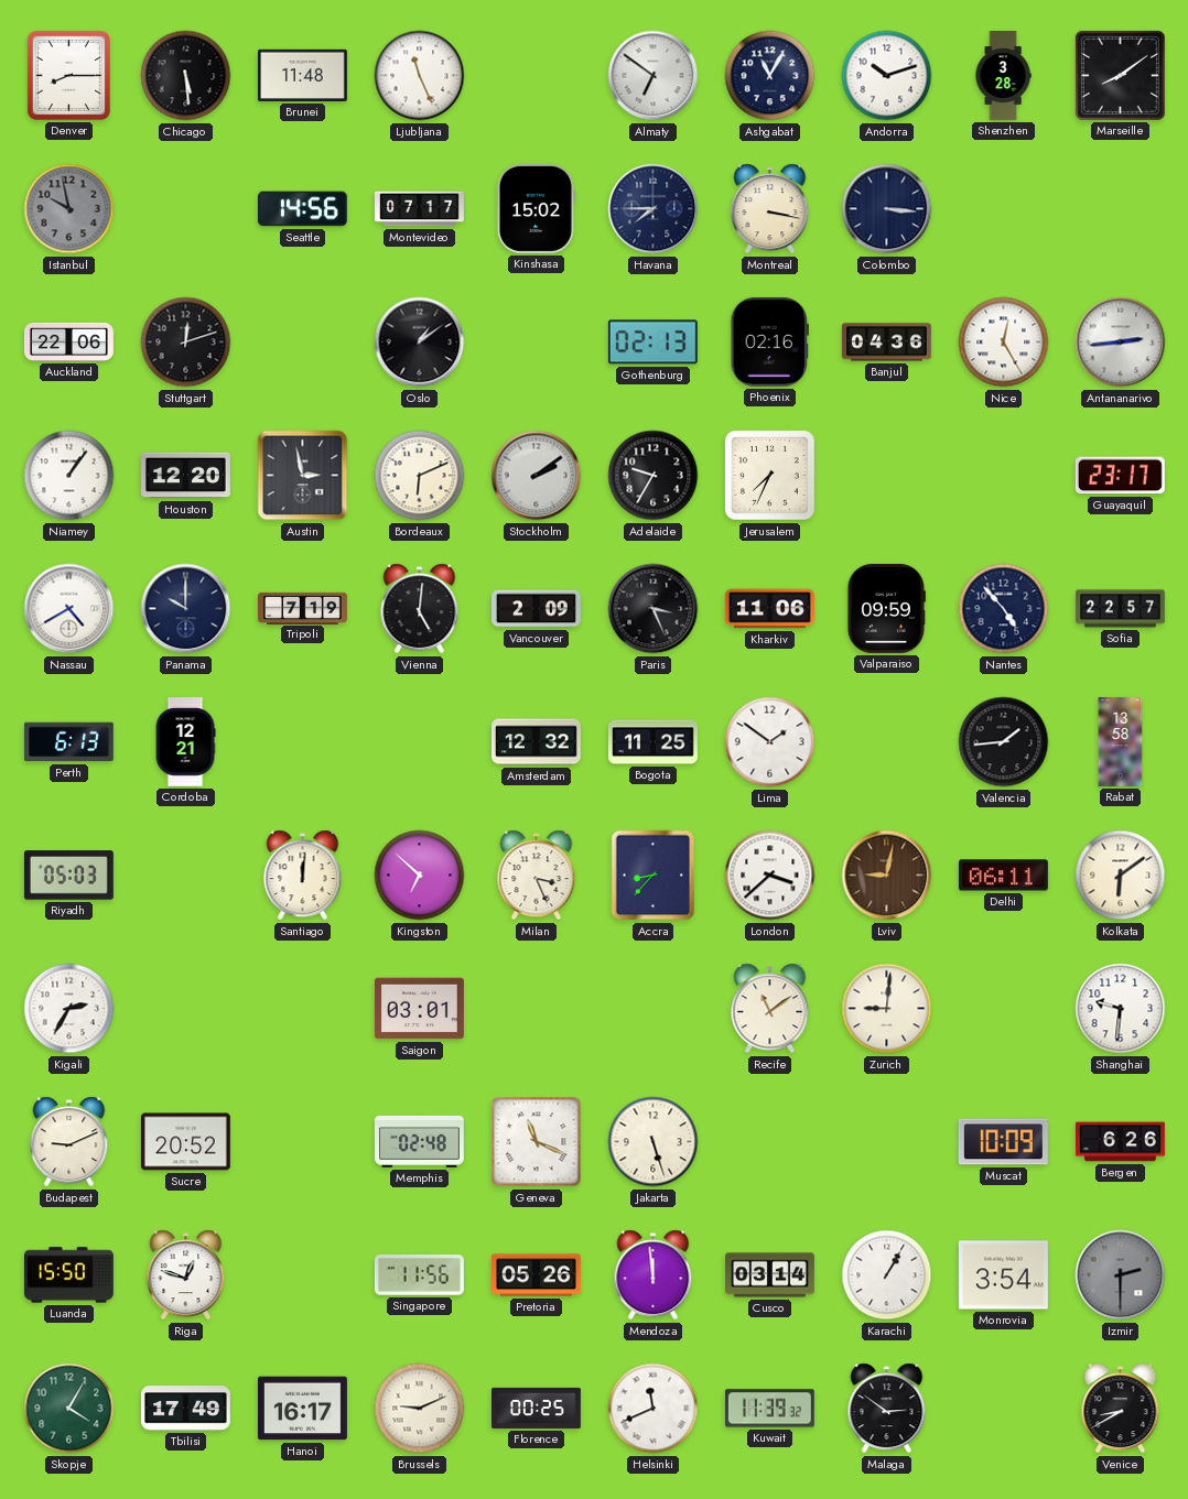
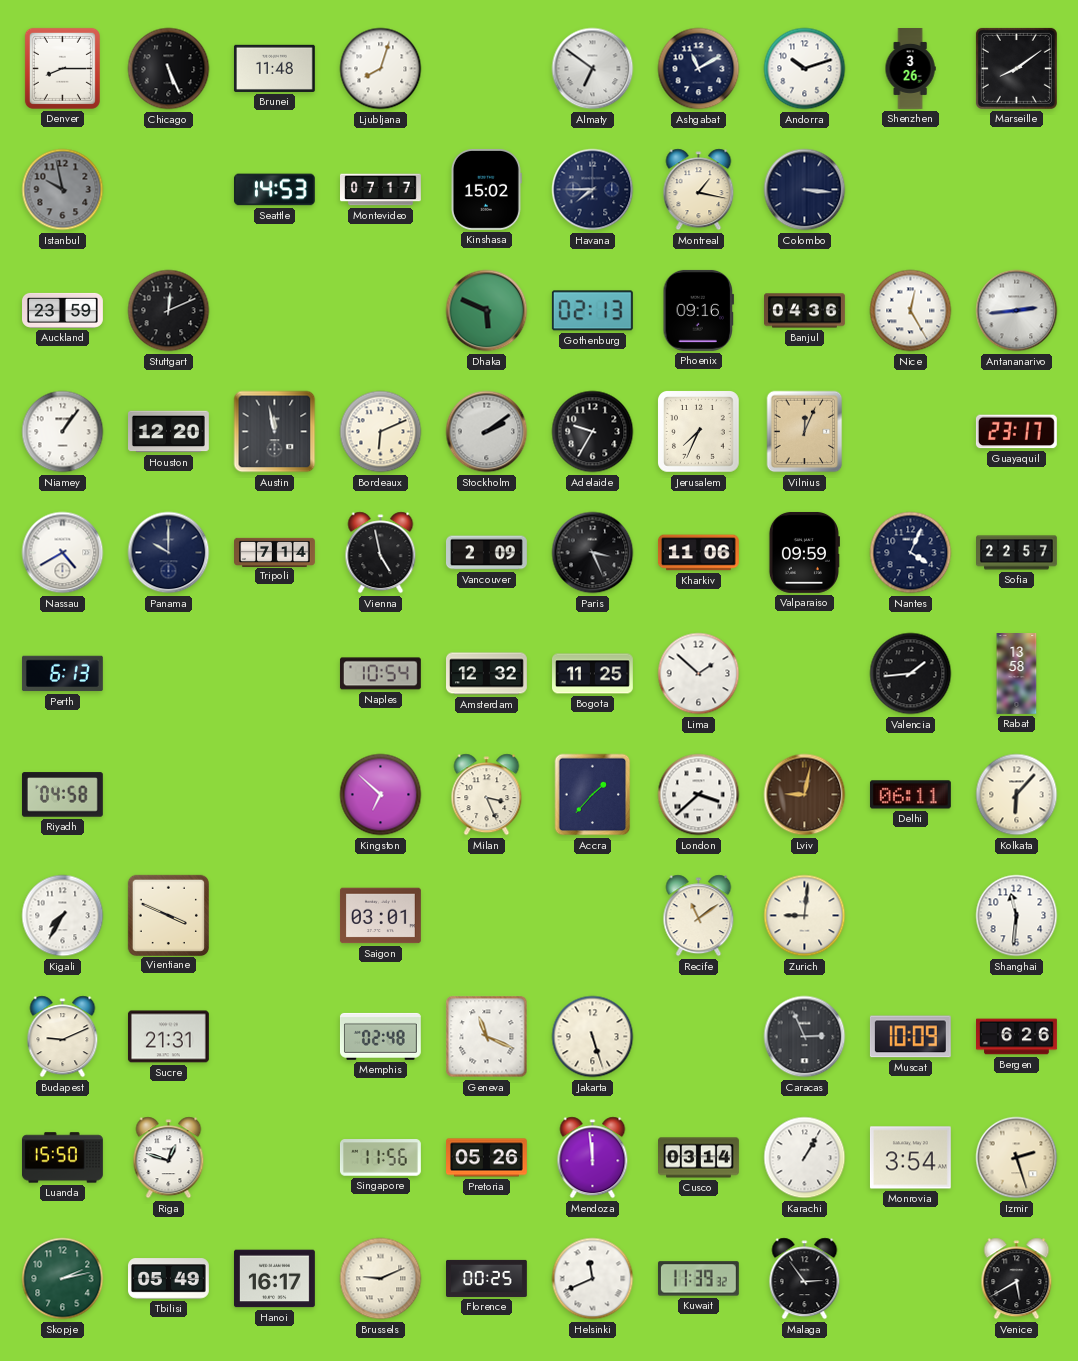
Chicago: 5:29 -> 5:26 (169, 69)
Ljubljana: 11:26 -> 8:03 (381, 69)
Ashgabat: 11:05 -> 11:10 (699, 69)
Shenzhen: 3:28 -> 3:26 (910, 69)
Seattle: 14:56 -> 14:53 (274, 190)
Montreal: 3:17 -> 1:17 (699, 190)
Auckland: 22:06 -> 23:59 (63, 310)
Stuttgart: 12:12 -> 12:11 (169, 311)
Oslo: 1:09 -> none (420, 343)
Dhaka: none -> 5:49 (487, 311)
Phoenix: 02:16 -> 09:16 (698, 310)
Austin: 2:58 -> 11:58 (275, 432)
Vilnius: none -> 12:04 (805, 432)
Tripoli: 7:19 -> 7:14 (275, 552)
Vienna: 5:01 -> 4:58 (381, 553)
Nantes: 4:53 -> 4:04 (911, 553)
Cordoba: 12:21 -> none (185, 742)
Naples: none -> 10:54 (380, 674)
Lima: 1:51 -> 1:52 (699, 674)
Riyadh: 05:03 -> 04:58 (62, 795)
Santiago: 12:01 -> none (303, 876)
Accra: 8:37 -> 1:37 (593, 795)
Kolkata: 6:09 -> 6:07 (1017, 795)
Kigali: 2:35 -> 7:35 (63, 916)
Vientiane: none -> 3:49 (168, 915)
Shanghai: 9:31 -> 11:31 (1017, 916)
Sucre: 20:52 -> 21:31 (168, 1037)
Caracas: none -> 2:56 (805, 1037)
Izmir: 2:30 -> 2:27 (1017, 1158)
Izmir dial: grey -> cream (1017, 1158)
Skopje: 4:05 -> 2:13 (63, 1279)
Tbilisi: 17:49 -> 05:49 (169, 1279)
Malaga: 2:51 -> 2:54 (805, 1279)
Venice: 8:40 -> 5:40 (1017, 1279)
